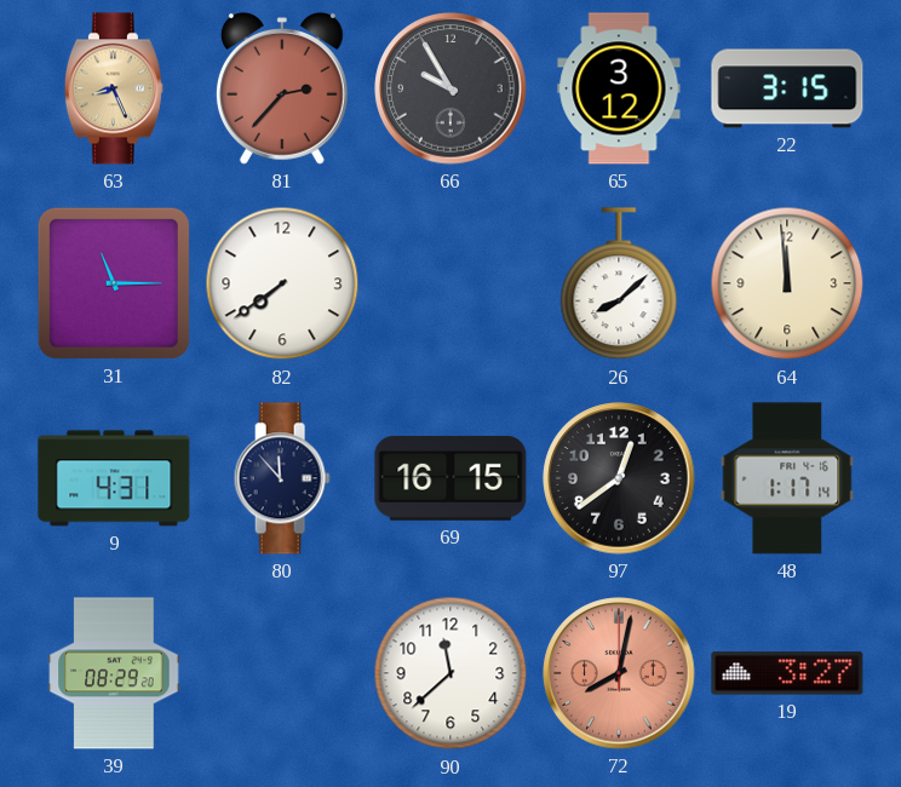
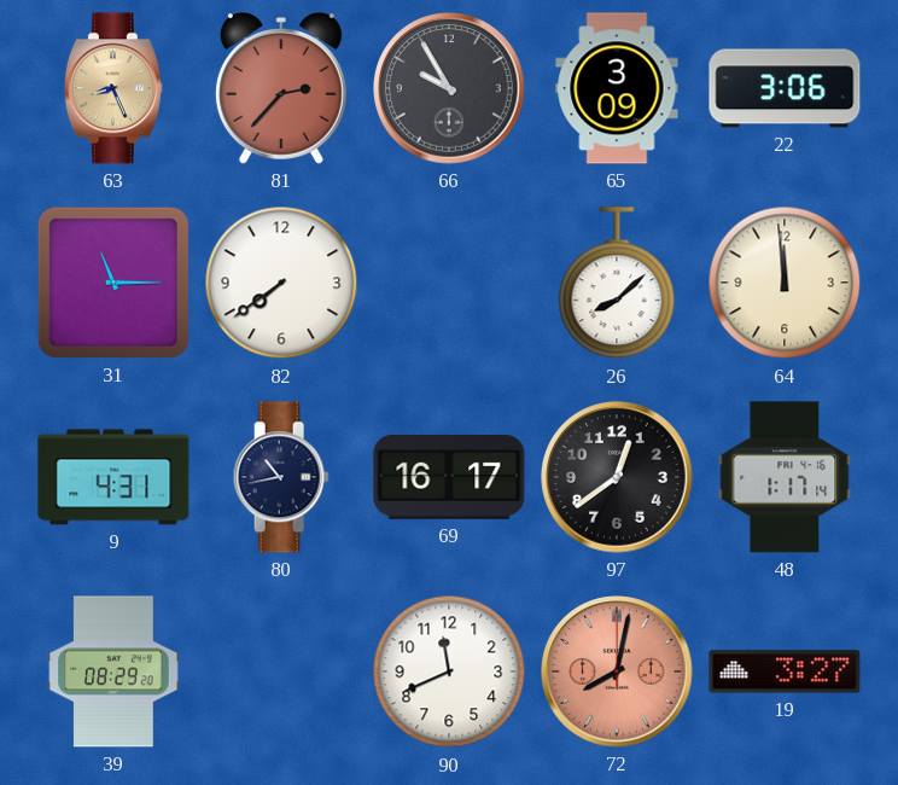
65: 3:12 -> 3:09 (617, 88)
22: 3:15 -> 3:06 (785, 88)
80: 11:53 -> 10:43 (281, 477)
69: 16:15 -> 16:17 (449, 477)
90: 11:38 -> 11:41 (449, 671)
